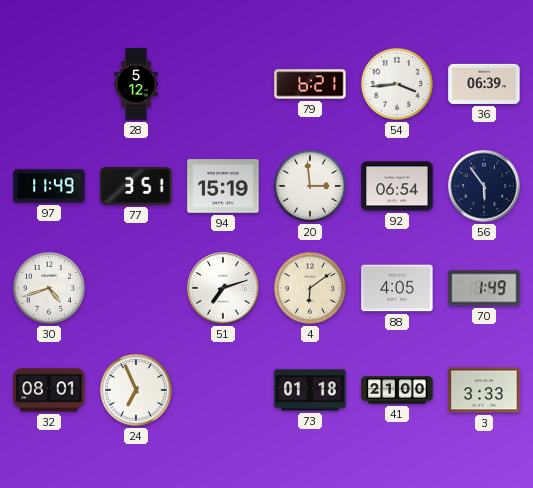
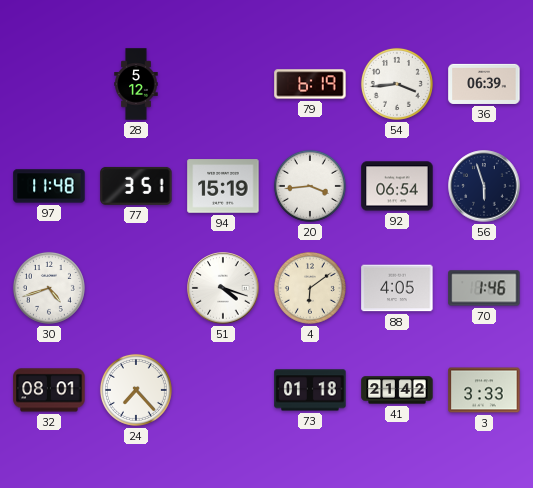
79: 6:21 -> 6:19 (310, 84)
97: 11:49 -> 11:48 (49, 186)
20: 2:59 -> 3:44 (310, 186)
56: 5:54 -> 5:57 (484, 186)
51: 7:12 -> 4:18 (223, 288)
70: 1:49 -> 1:46 (484, 288)
24: 6:56 -> 7:23 (136, 390)
41: 21:00 -> 21:42 (397, 390)
